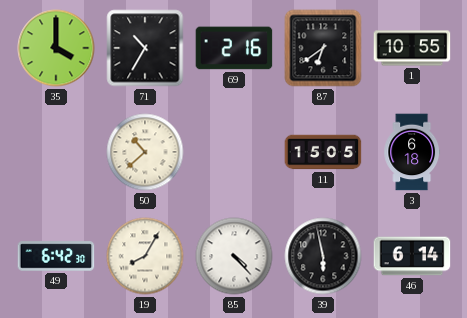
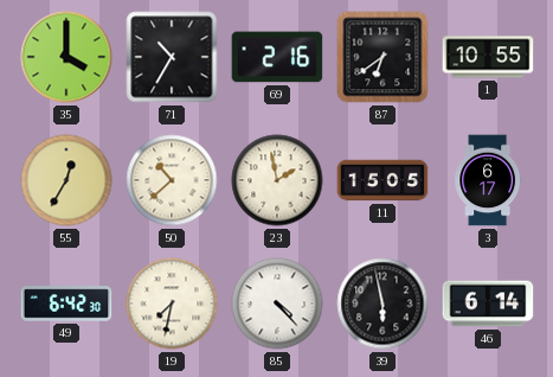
55: none -> 12:35 (66, 180)
23: none -> 1:58 (277, 180)
3: 6:18 -> 6:17 (488, 180)
19: 8:05 -> 7:32 (172, 303)
